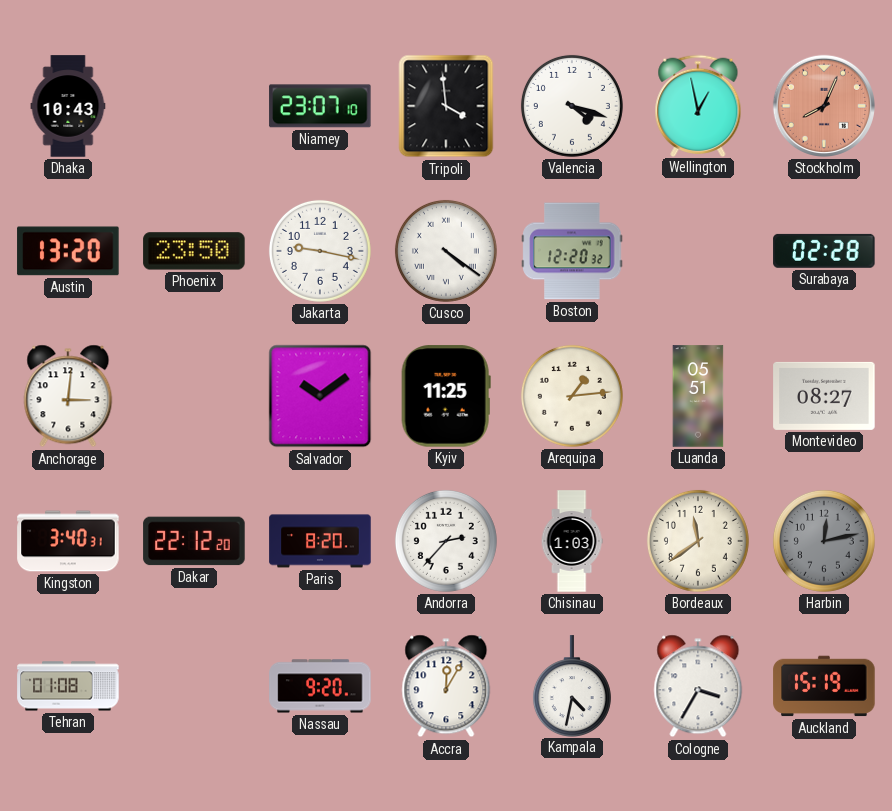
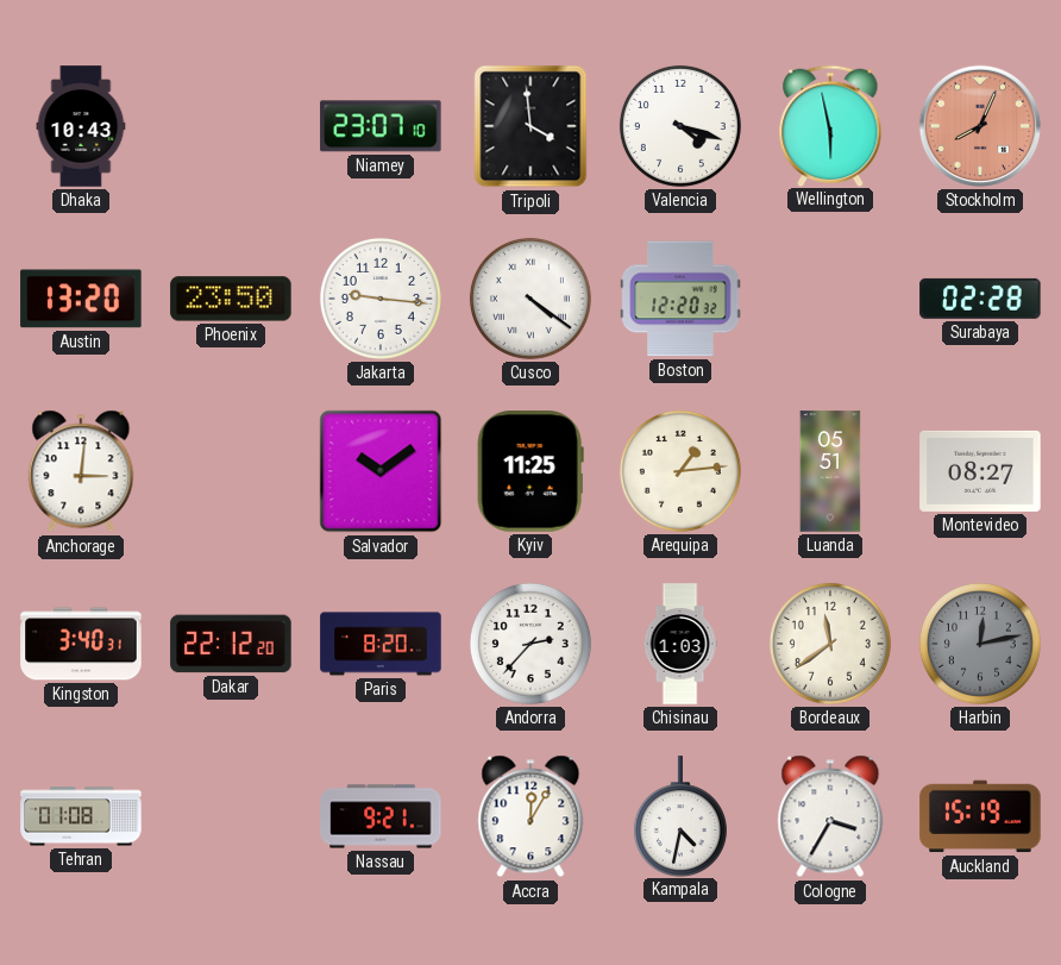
Wellington: 12:58 -> 5:58 (830, 125)
Jakarta: 9:17 -> 9:16 (381, 299)
Nassau: 9:20 -> 9:21 (381, 816)
